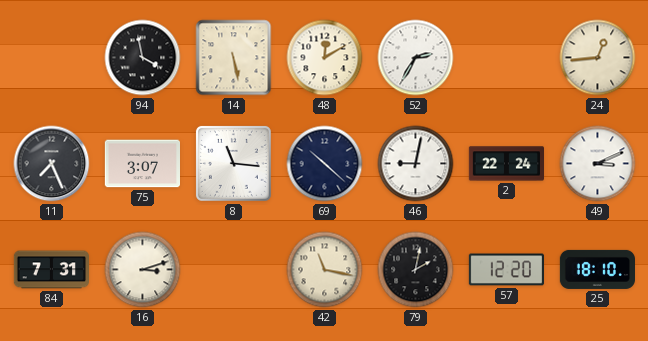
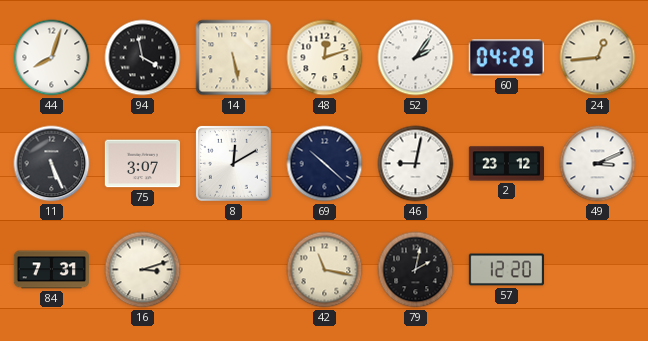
44: none -> 8:03 (52, 58)
48: 12:10 -> 12:12 (325, 58)
52: 2:35 -> 2:06 (416, 58)
60: none -> 04:29 (506, 58)
11: 7:26 -> 5:26 (52, 164)
8: 11:16 -> 12:10 (233, 163)
2: 22:24 -> 23:12 (506, 164)
25: 18:10 -> none (597, 269)
